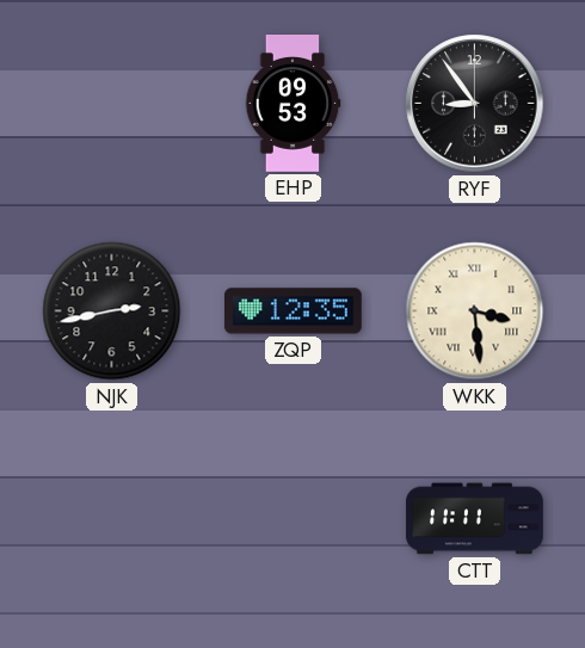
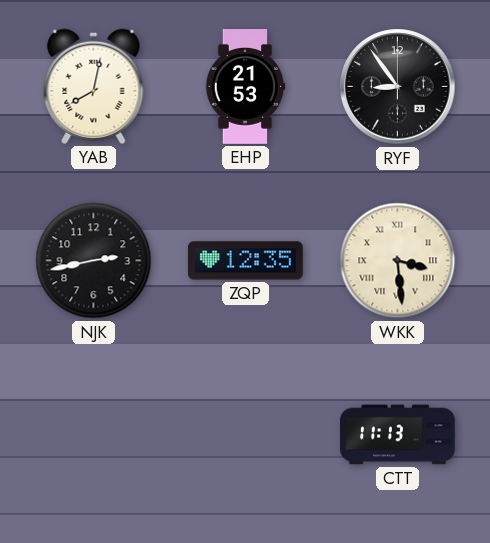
YAB: none -> 8:02 (94, 86)
EHP: 09:53 -> 21:53 (245, 87)
CTT: 11:11 -> 11:13 (398, 435)
